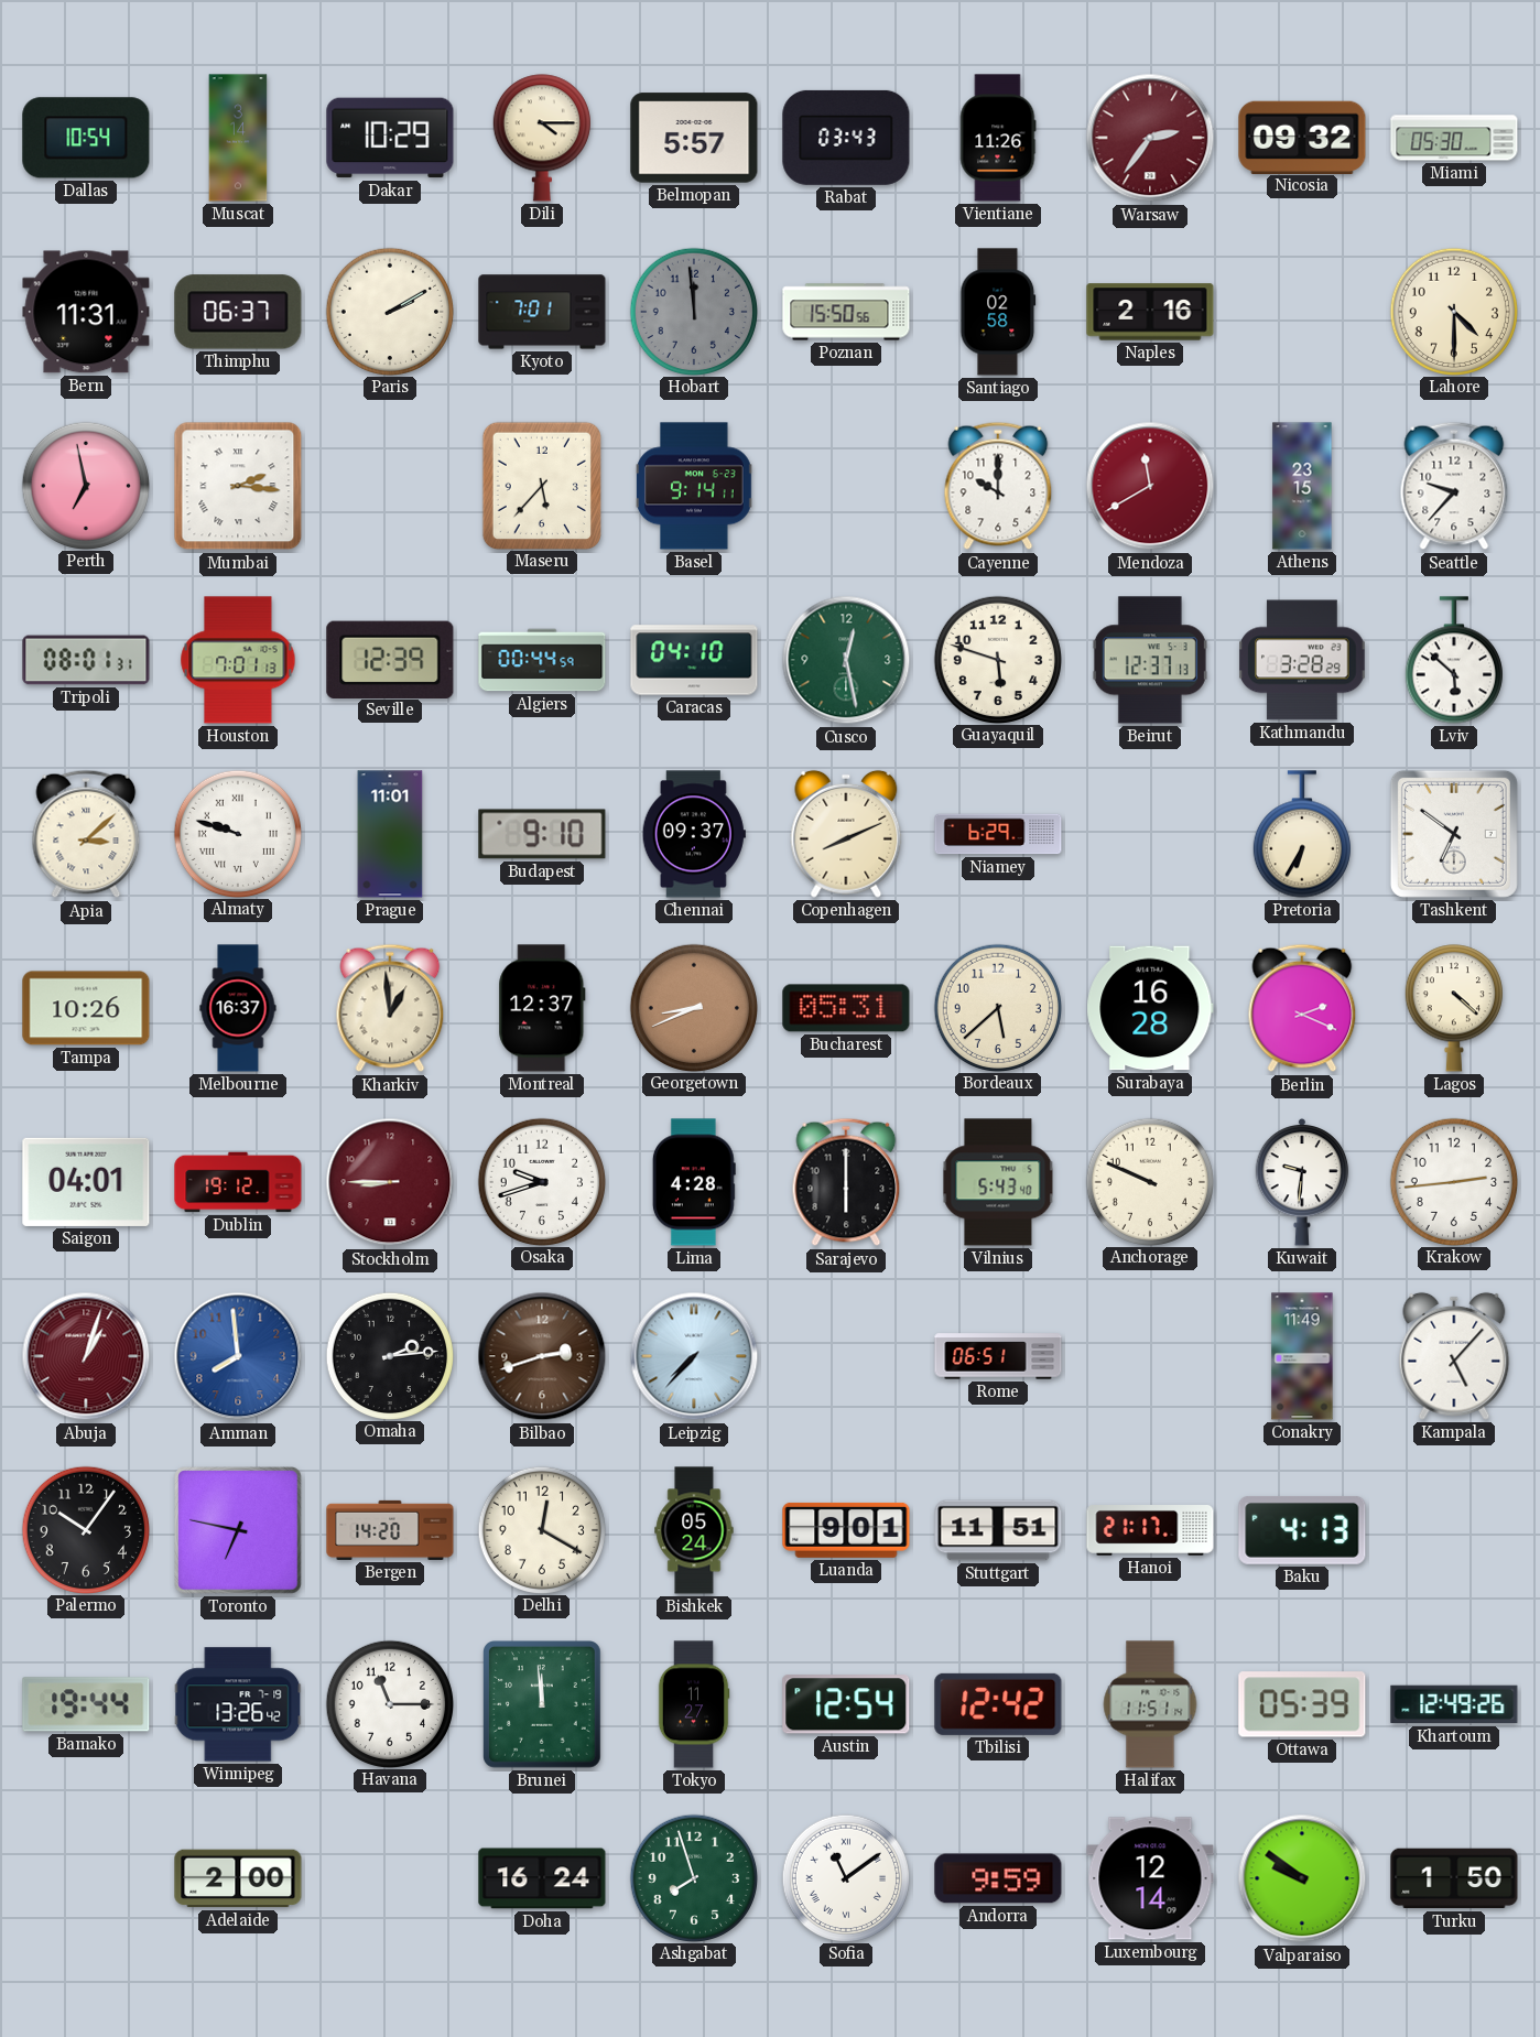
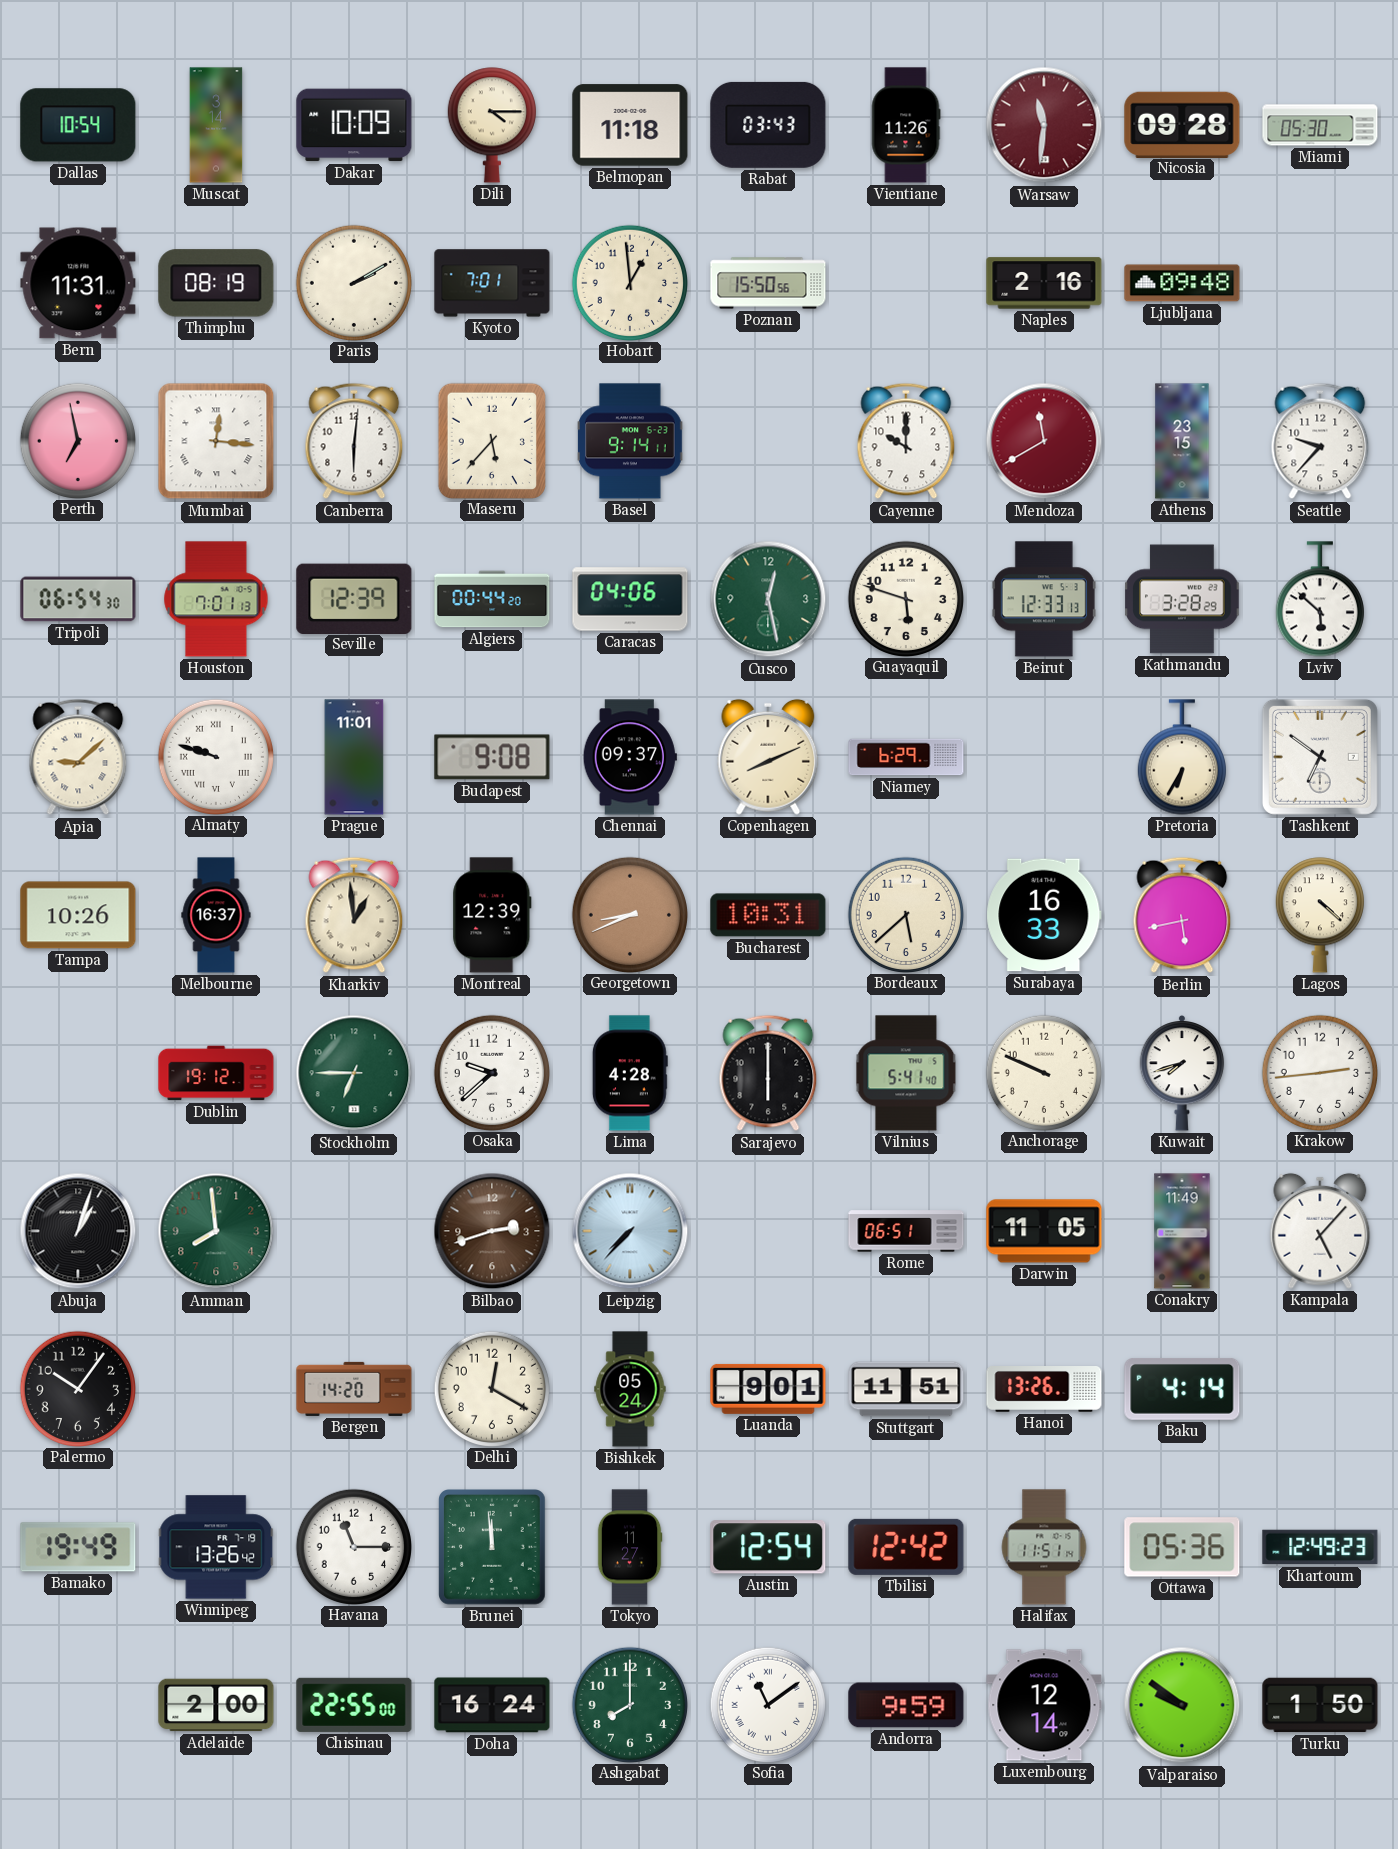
Dakar: 10:29 -> 10:09 (354, 125)
Belmopan: 5:57 -> 11:18 (630, 125)
Warsaw: 2:36 -> 11:31 (1044, 125)
Nicosia: 09:32 -> 09:28 (1182, 124)
Thimphu: 06:37 -> 08:19 (216, 283)
Hobart: 11:59 -> 12:59 (629, 282)
Hobart dial: grey -> cream (629, 282)
Santiago: 02:58 -> none (998, 312)
Ljubljana: none -> 09:48 (1182, 283)
Lahore: 4:30 -> none (1453, 311)
Mumbai: 2:16 -> 12:16 (216, 441)
Canberra: none -> 6:01 (354, 441)
Tripoli: 08:01 -> 06:54 (78, 599)
Algiers: 00:44:59 -> 00:44:20 (492, 599)
Caracas: 04:10 -> 04:06 (630, 599)
Beirut: 12:37 -> 12:33 (1044, 599)
Apia: 3:08 -> 9:08 (78, 757)
Budapest: 9:10 -> 9:08 (492, 757)
Montreal: 12:37 -> 12:39 (492, 915)
Bucharest: 05:31 -> 10:31 (768, 915)
Surabaya: 16:28 -> 16:33 (1044, 915)
Berlin: 2:19 -> 5:43 (1182, 915)
Saigon: 04:01 -> none (86, 1182)
Stockholm: 8:45 -> 6:45 (354, 1073)
Stockholm dial: burgundy -> green (354, 1073)
Osaka: 9:42 -> 9:38 (491, 1072)
Vilnius: 5:43 -> 5:41 (906, 1073)
Kuwait: 9:31 -> 7:42 (1182, 1073)
Abuja dial: burgundy -> black (78, 1231)
Amman dial: blue -> green (216, 1231)
Omaha: 2:14 -> none (389, 1355)
Darwin: none -> 11:05 (1044, 1231)
Toronto: 6:47 -> none (239, 1531)
Hanoi: 21:17 -> 13:26 (1044, 1390)
Baku: 4:13 -> 4:14 (1182, 1390)
Bamako: 19:44 -> 19:49 (78, 1547)
Ottawa: 05:39 -> 05:36 (1182, 1547)
Khartoum: 12:49:26 -> 12:49:23 (1320, 1547)
Chisinau: none -> 22:55 (354, 1705)
Ashgabat: 7:57 -> 8:00 (629, 1704)
